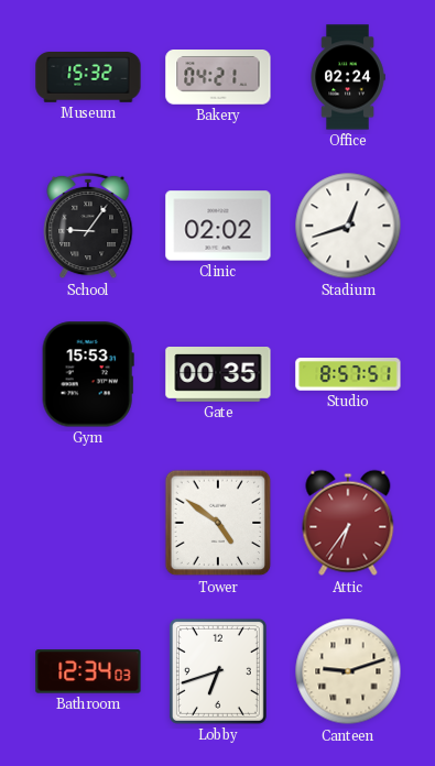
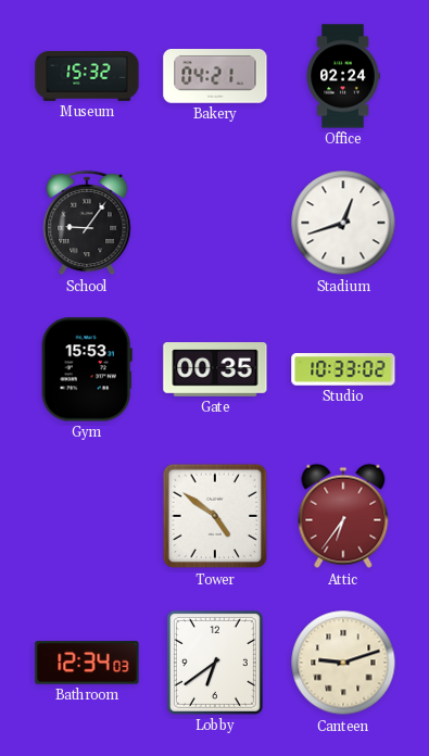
Clinic: 02:02 -> none (218, 226)
Studio: 8:57 -> 10:33 (343, 369)
Lobby: 6:42 -> 6:39 (215, 663)
